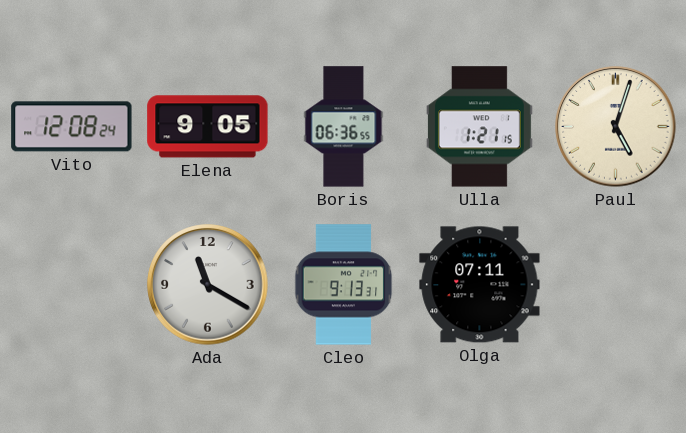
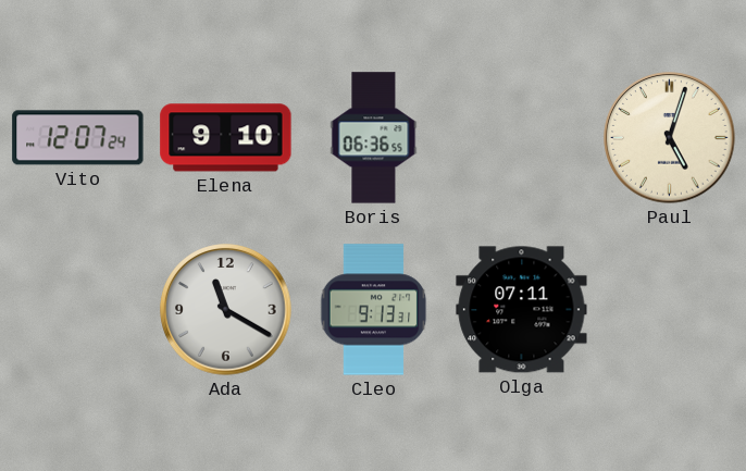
Vito: 12:08 -> 12:07 (78, 138)
Elena: 9:05 -> 9:10 (226, 138)
Ulla: 1:21 -> none (479, 127)
